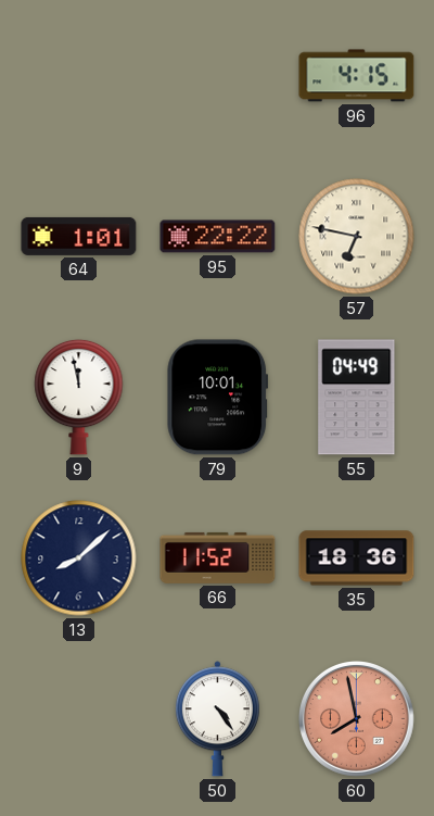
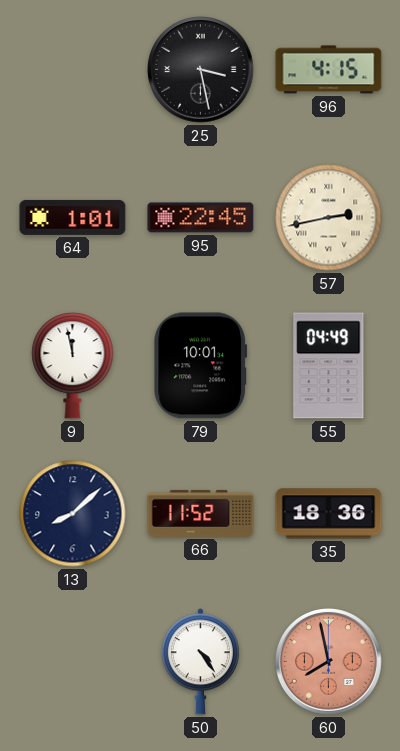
25: none -> 3:28 (201, 70)
95: 22:22 -> 22:45 (201, 218)
57: 6:47 -> 2:43 (329, 218)
